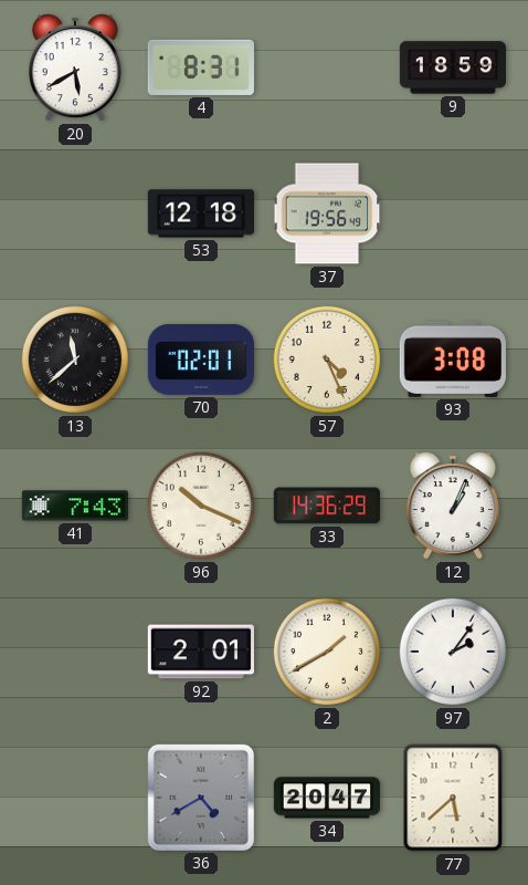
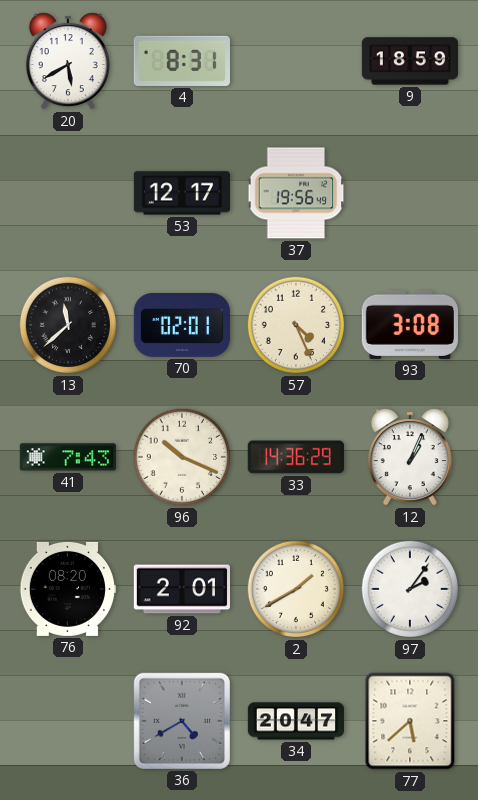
53: 12:18 -> 12:17 (181, 193)
76: none -> 08:20 (67, 589)
